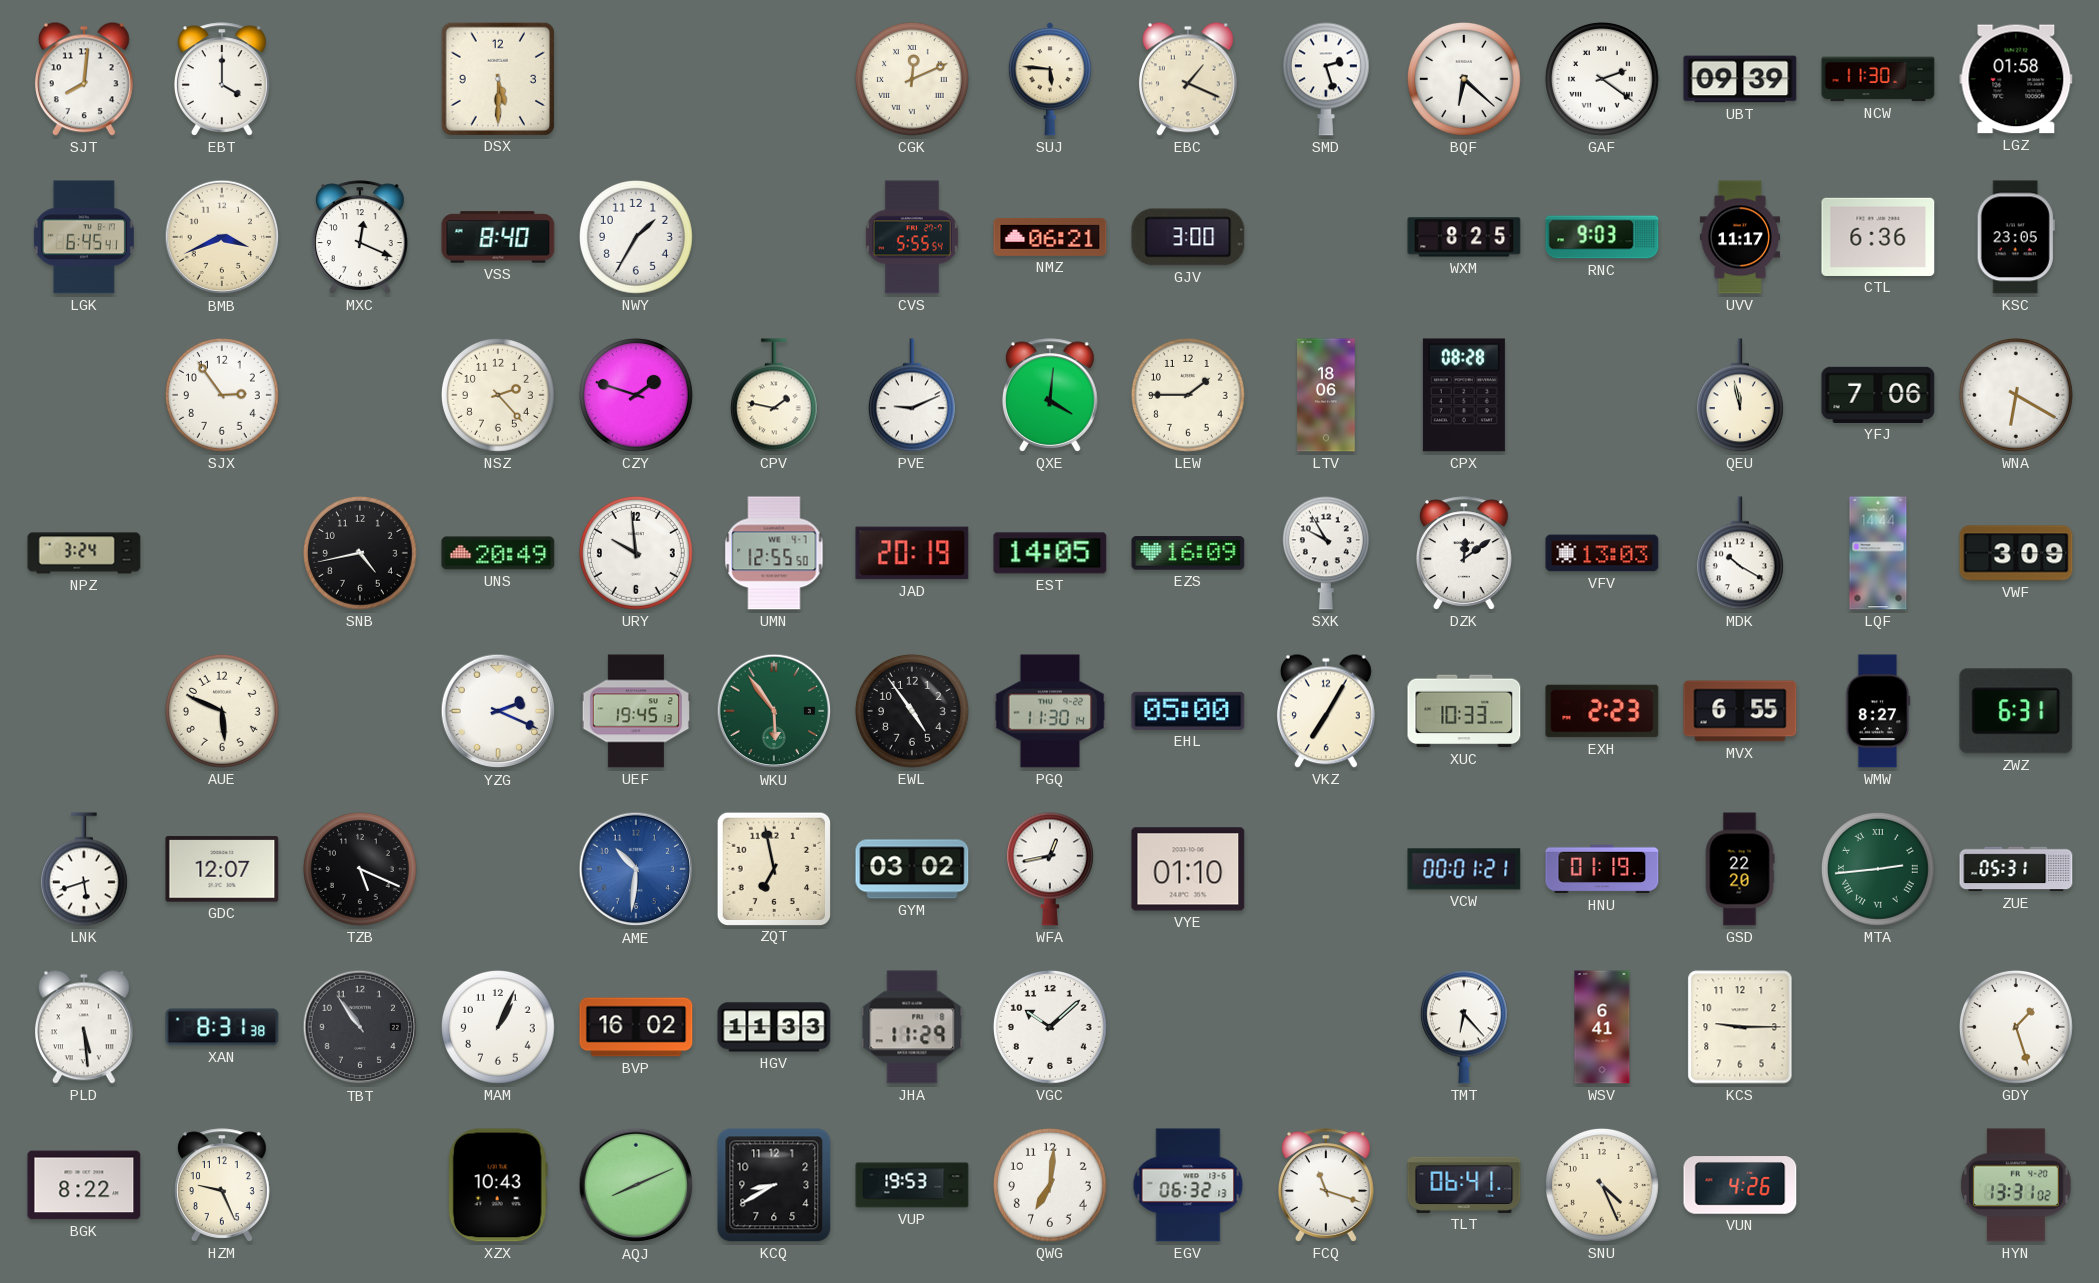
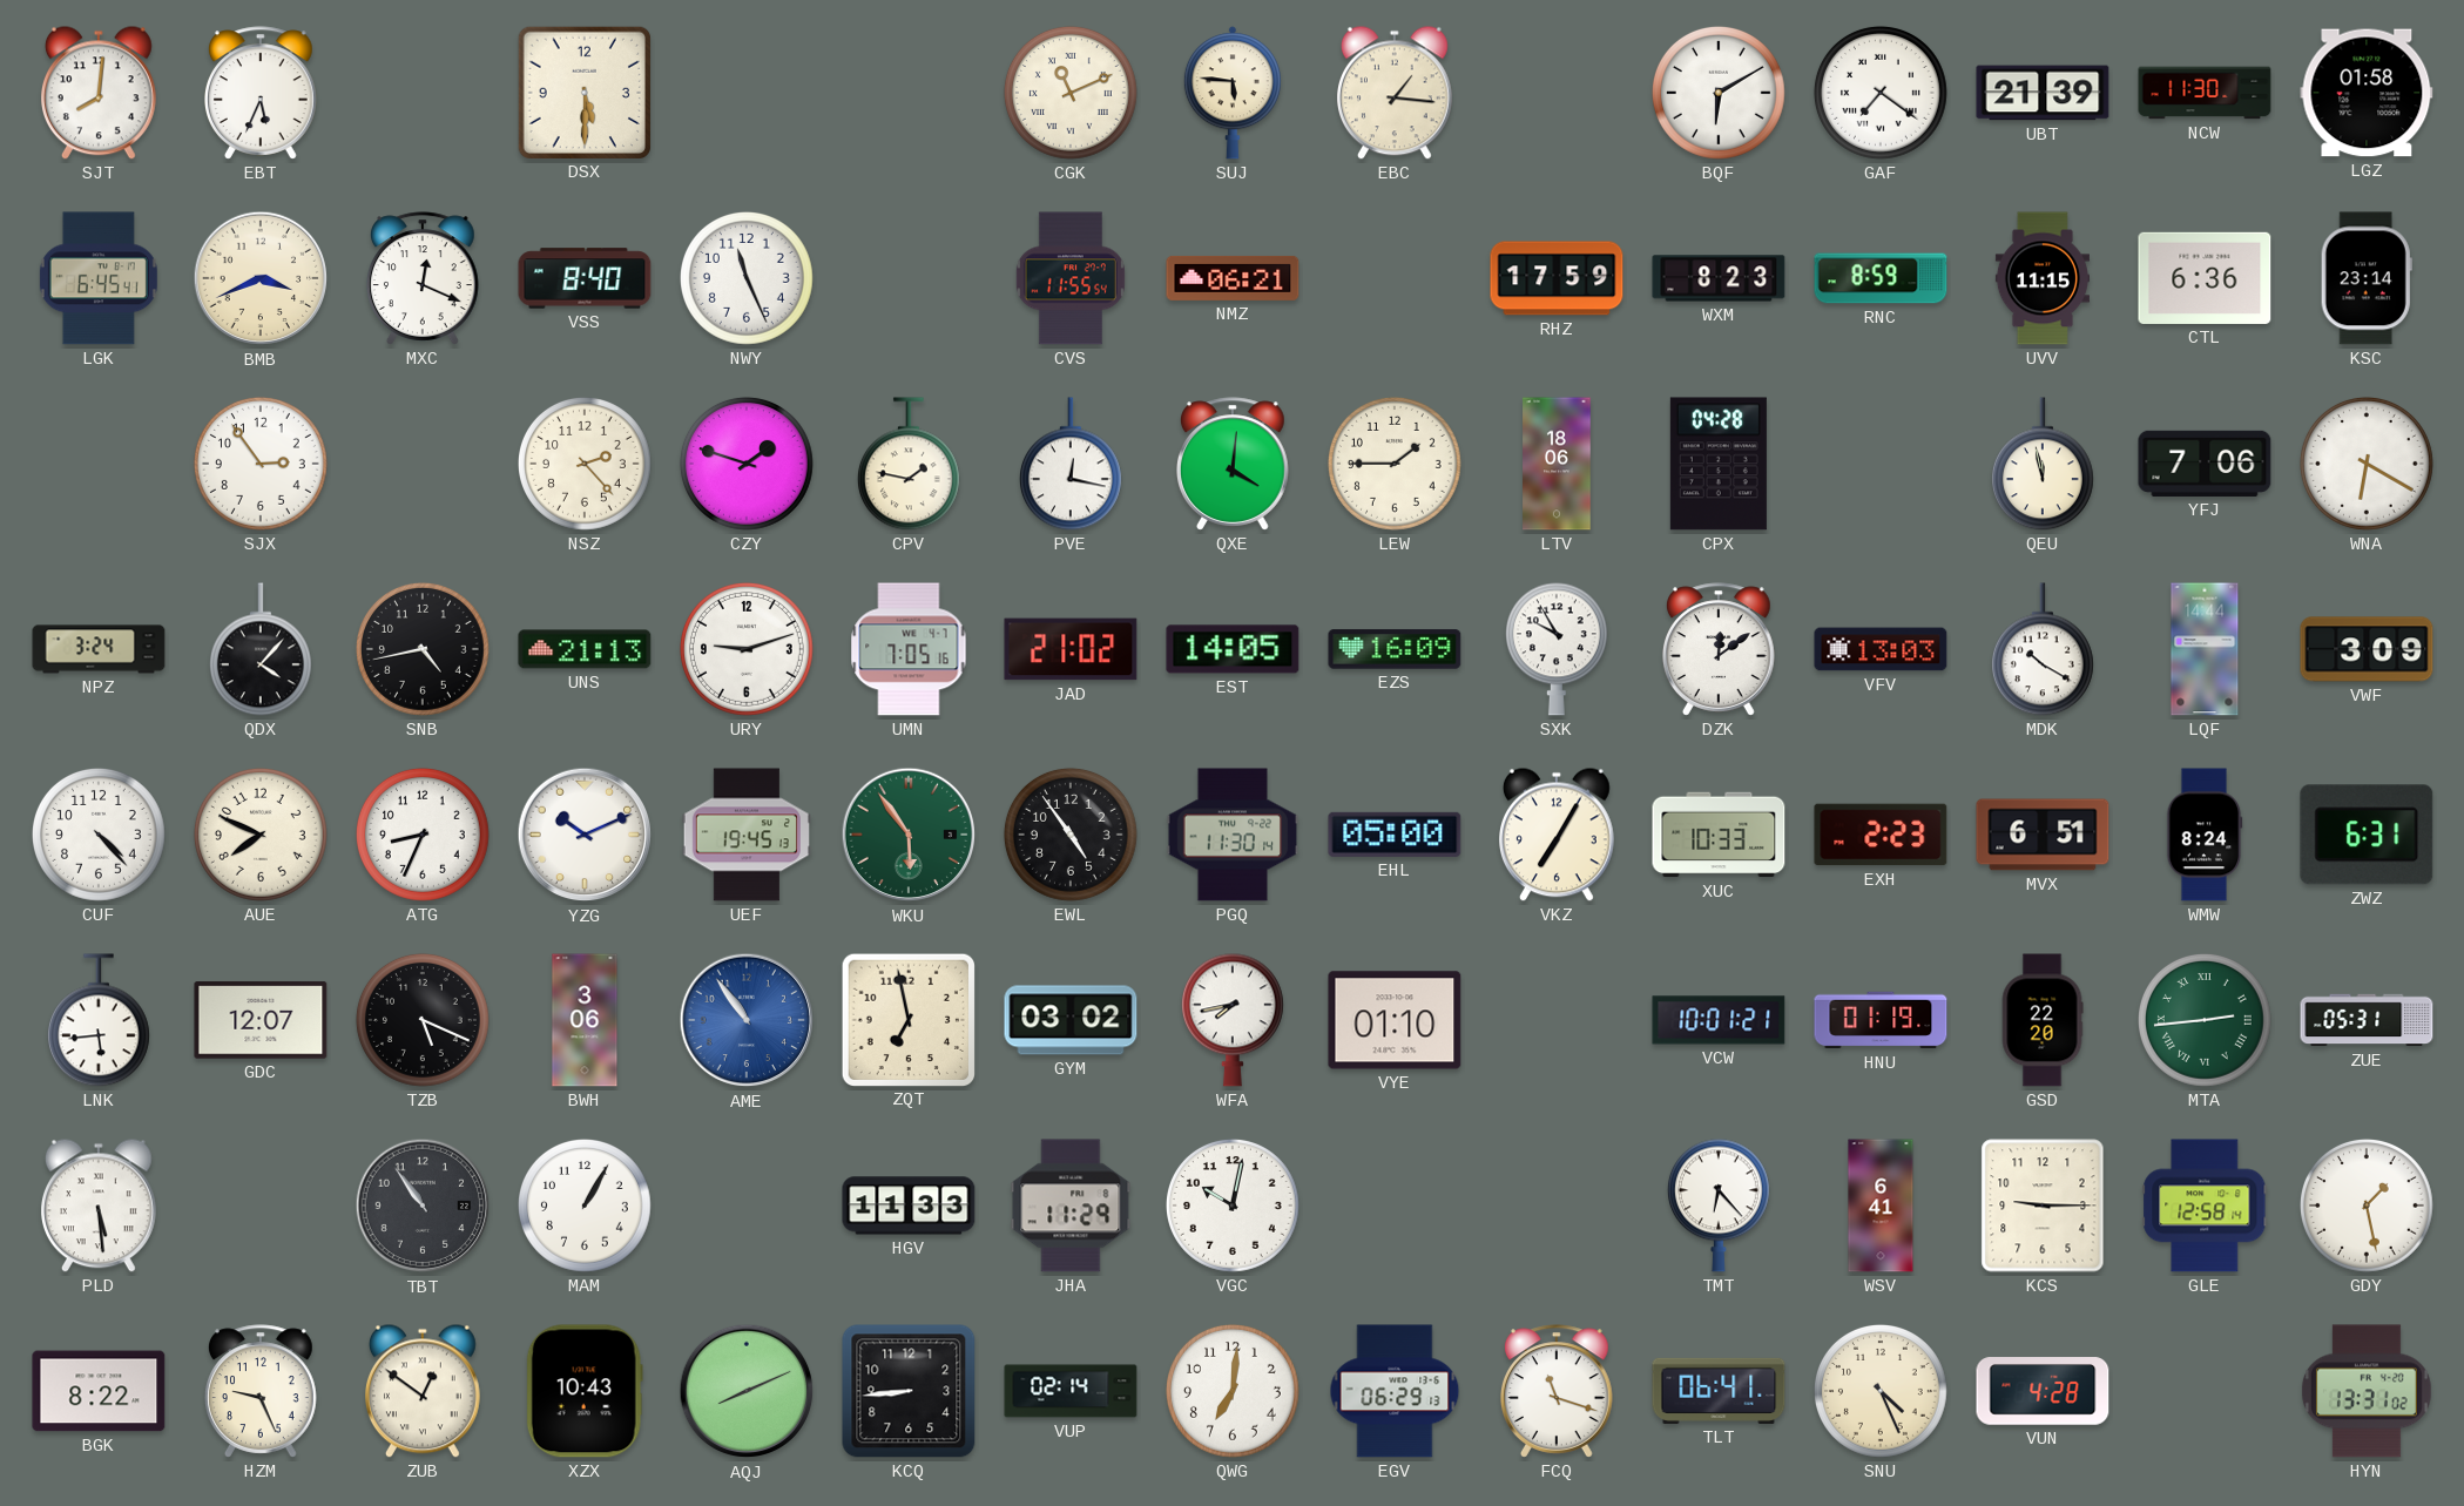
EBT: 4:00 -> 5:34 (261, 93)
CGK: 12:11 -> 11:11 (1071, 93)
EBC: 1:19 -> 1:16 (1395, 93)
SMD: 2:27 -> none (1326, 79)
BQF: 6:22 -> 6:10 (1719, 93)
GAF: 2:21 -> 7:21 (1881, 93)
UBT: 09:39 -> 21:39 (2043, 93)
NWY: 1:35 -> 11:26 (747, 278)
CVS: 5:55 -> 11:55 (1071, 278)
GJV: 3:00 -> none (1188, 237)
RHZ: none -> 17:59 (1557, 278)
WXM: 8:25 -> 8:23 (1719, 278)
RNC: 9:03 -> 8:59 (1881, 278)
UVV: 11:17 -> 11:15 (2043, 278)
KSC: 23:05 -> 23:14 (2367, 278)
PVE: 9:11 -> 12:17 (1071, 464)
CPX: 08:28 -> 04:28 (1719, 464)
QDX: none -> 4:07 (261, 649)
UNS: 20:49 -> 21:13 (585, 649)
URY: 9:59 -> 9:12 (747, 649)
UMN: 12:55 -> 7:05 (909, 649)
JAD: 20:19 -> 21:02 (1071, 649)
CUF: none -> 4:23 (99, 835)
AUE: 5:49 -> 7:49 (261, 835)
ATG: none -> 8:34 (423, 835)
YZG: 2:19 -> 10:11 (585, 835)
MVX: 6:55 -> 6:51 (2043, 835)
WMW: 8:27 -> 8:24 (2205, 835)
LNK: 5:42 -> 5:44 (99, 1020)
BWH: none -> 3:06 (585, 1020)
AME: 10:31 -> 10:54 (747, 1020)
WFA: 12:43 -> 7:43 (1233, 1020)
VCW: 00:01 -> 10:01 (1719, 1020)
XAN: 8:31 -> none (222, 1027)
MAM: 1:04 -> 1:05 (585, 1206)
BVP: 16:02 -> none (636, 1027)
VGC: 10:08 -> 10:02 (1233, 1206)
GLE: none -> 12:58 (2205, 1206)
GDY: 1:27 -> 1:28 (2367, 1206)
ZUB: none -> 12:51 (423, 1391)
KCQ: 8:40 -> 8:44 (909, 1391)
VUP: 19:53 -> 02:14 (1071, 1391)
EGV: 06:32 -> 06:29 (1395, 1391)
VUN: 4:26 -> 4:28 (2043, 1391)
